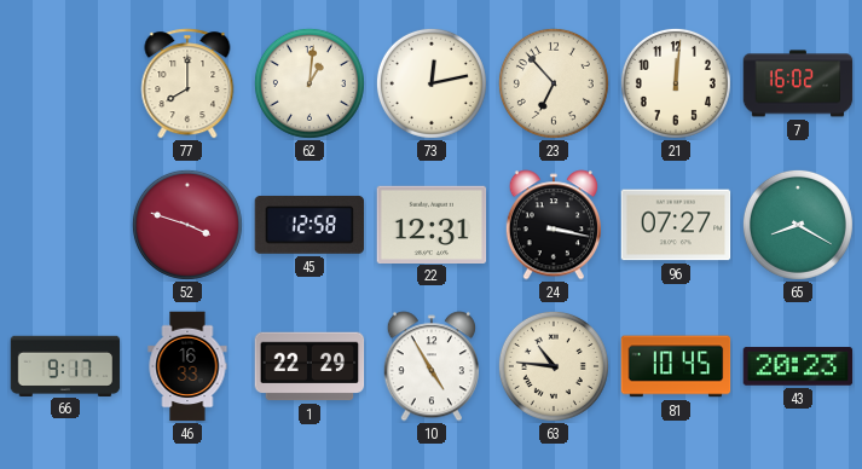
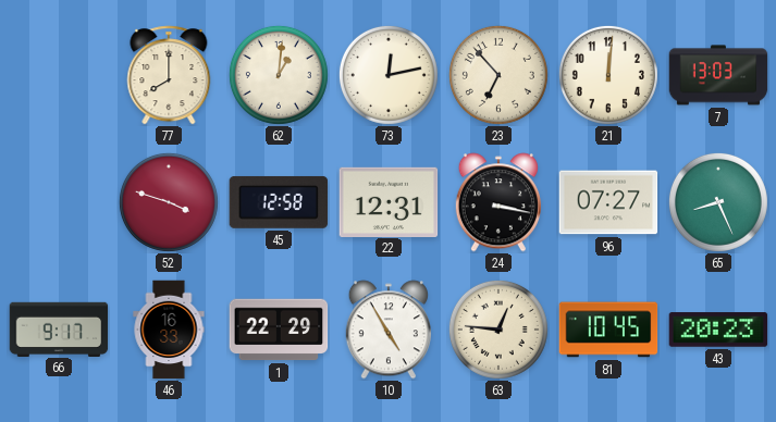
7: 16:02 -> 13:03 (718, 75)
65: 8:20 -> 8:26 (718, 202)
63: 10:46 -> 12:46 (498, 330)
